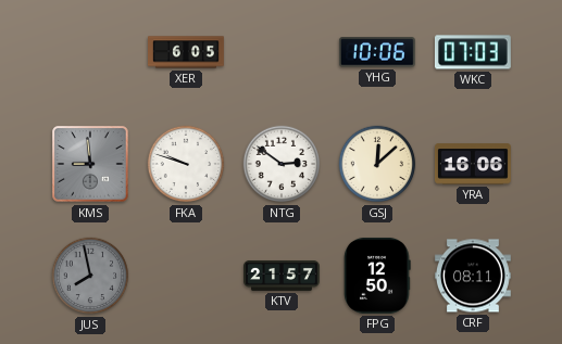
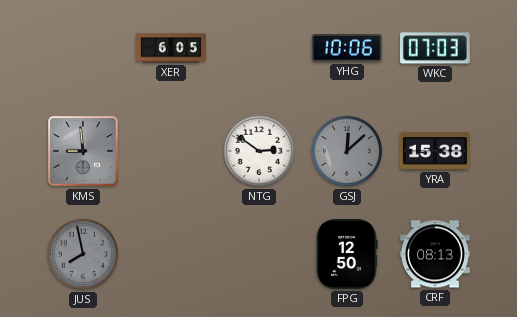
FKA: 9:48 -> none (186, 164)
GSJ dial: cream -> grey (347, 151)
YRA: 16:06 -> 15:38 (435, 151)
KTV: 21:57 -> none (283, 276)
CRF: 08:11 -> 08:13 (435, 254)
